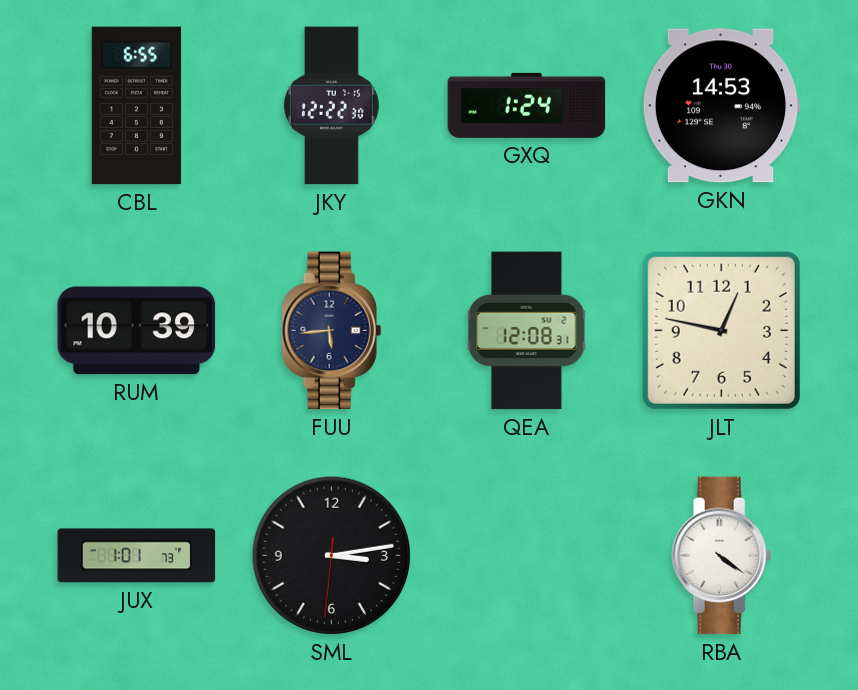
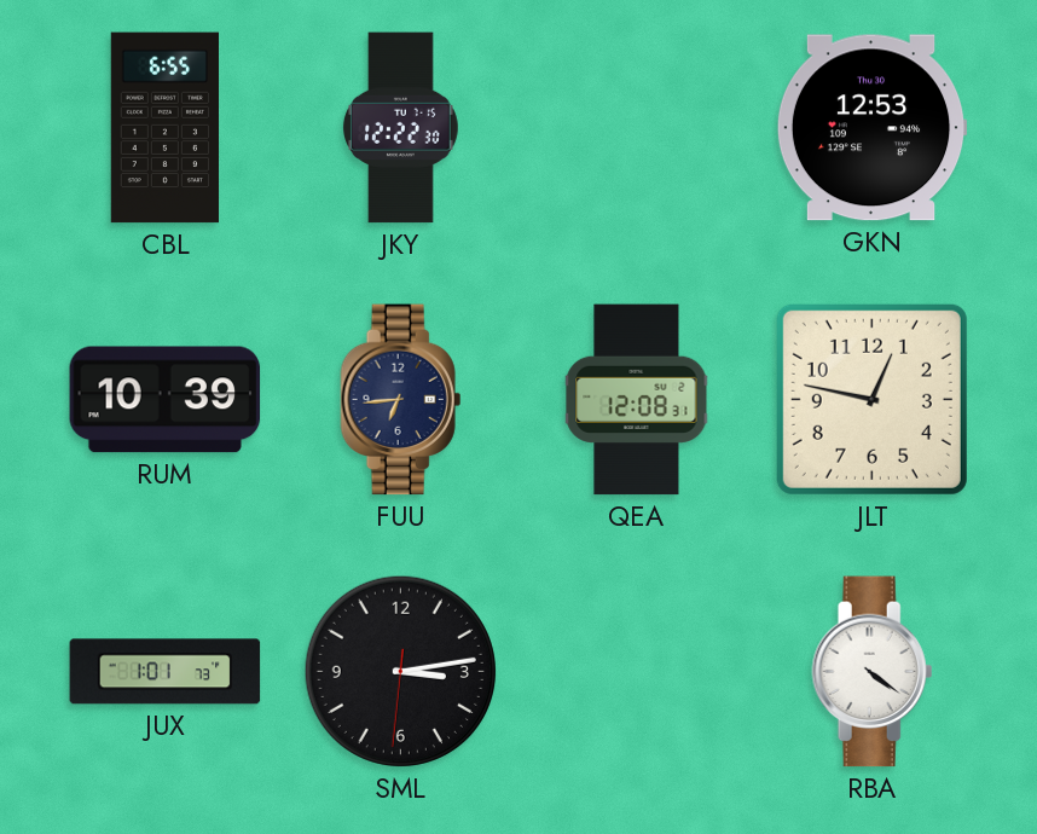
GXQ: 1:24 -> none (527, 105)
GKN: 14:53 -> 12:53 (871, 128)
FUU: 5:44 -> 6:44 (401, 400)
